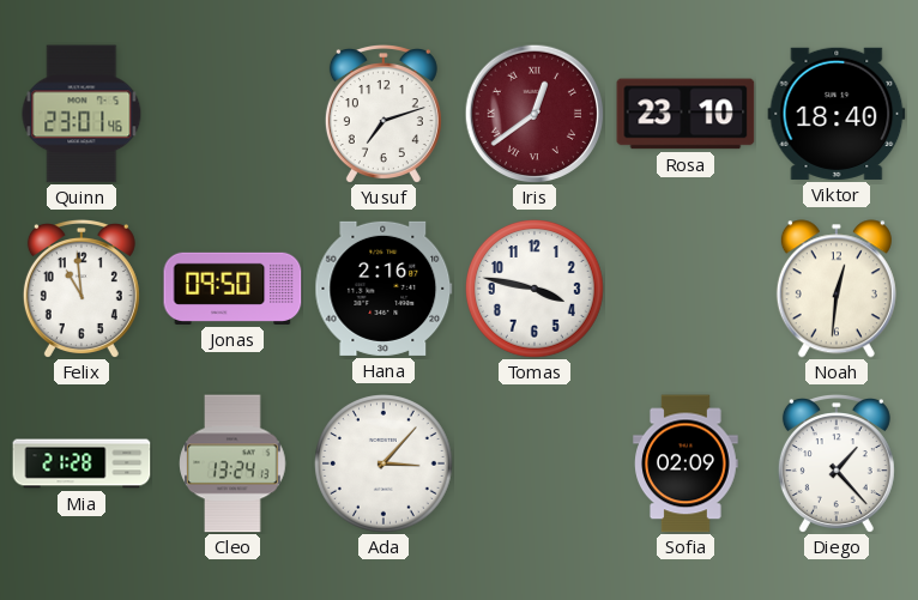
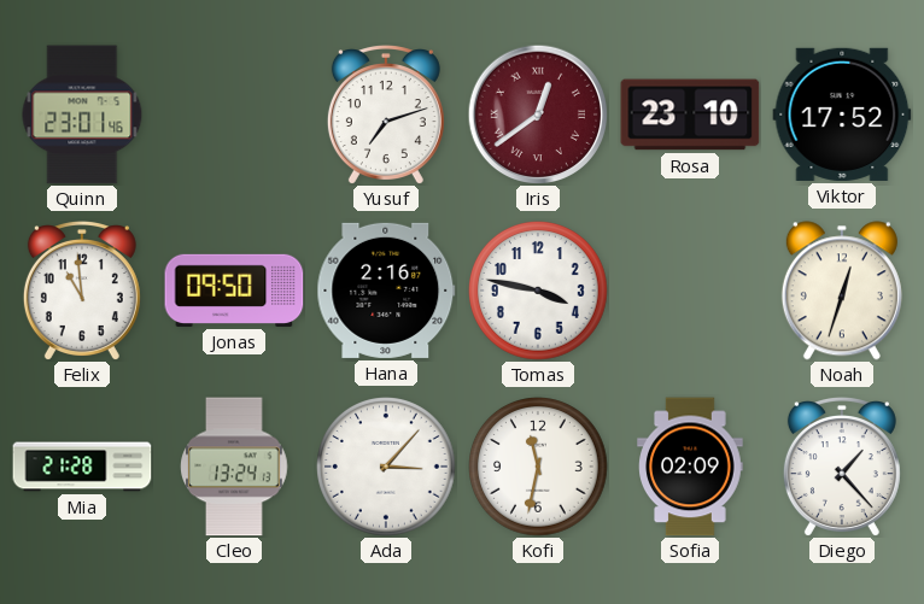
Viktor: 18:40 -> 17:52 (842, 115)
Noah: 12:31 -> 12:33 (842, 291)
Kofi: none -> 11:32 (539, 468)
